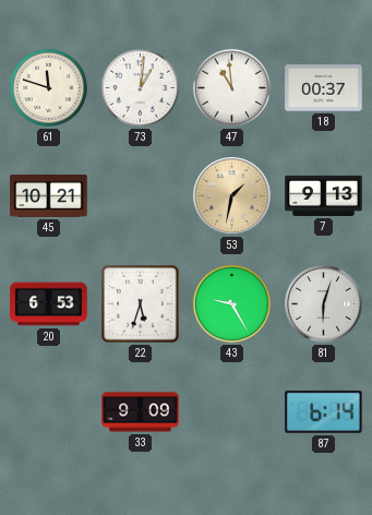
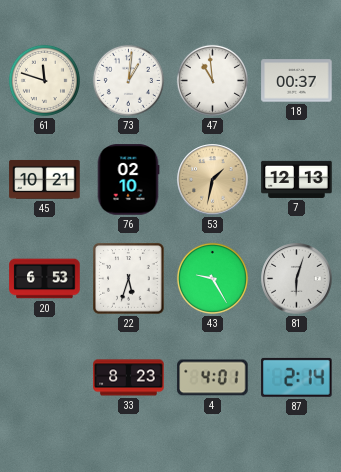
76: none -> 02:10 (128, 180)
7: 9:13 -> 12:13 (297, 179)
33: 9:09 -> 8:23 (129, 378)
4: none -> 4:01 (213, 378)
87: 6:14 -> 2:14 (297, 377)
